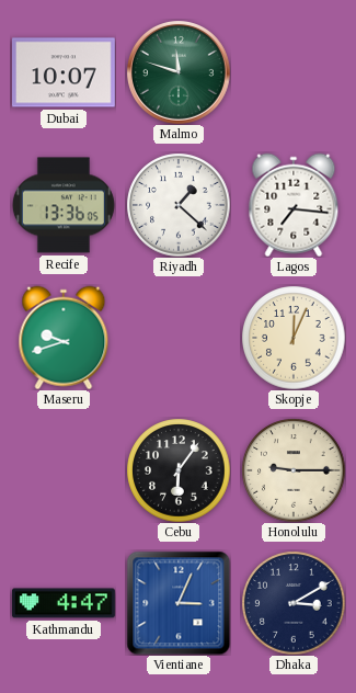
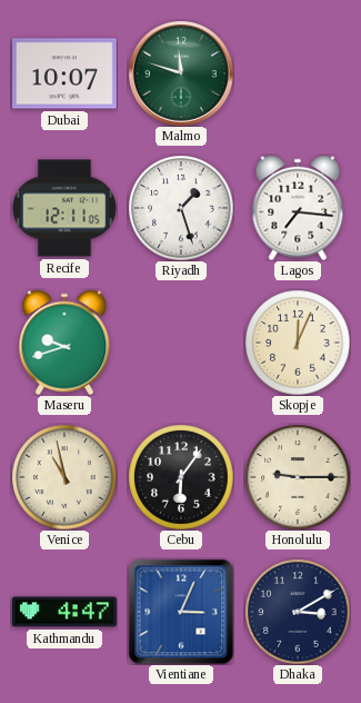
Recife: 13:36 -> 12:11 (64, 208)
Riyadh: 1:22 -> 1:27 (181, 208)
Venice: none -> 10:58 (64, 477)
